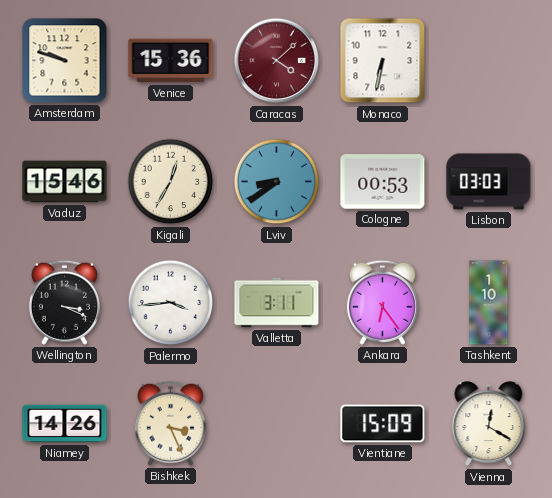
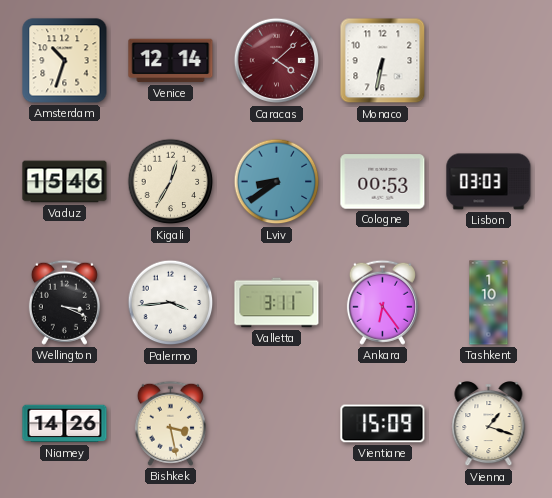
Amsterdam: 9:48 -> 10:33 (65, 61)
Venice: 15:36 -> 12:14 (171, 61)
Bishkek: 3:26 -> 3:28 (170, 423)
Vienna: 12:20 -> 1:18 (489, 424)
